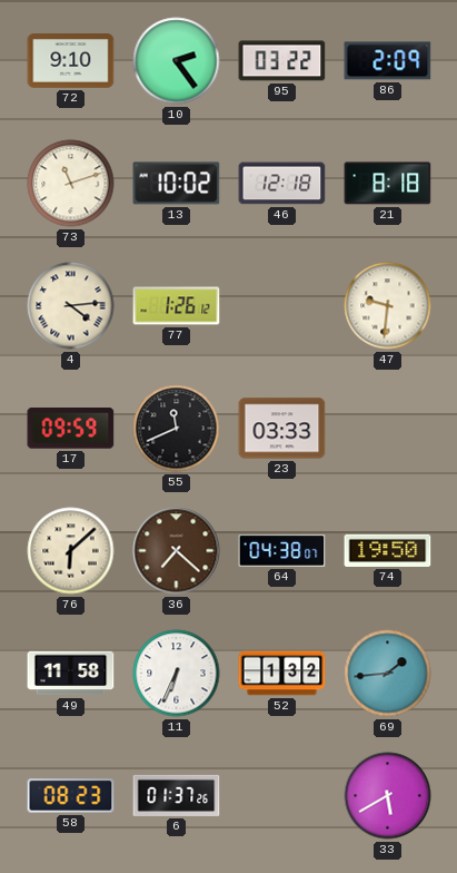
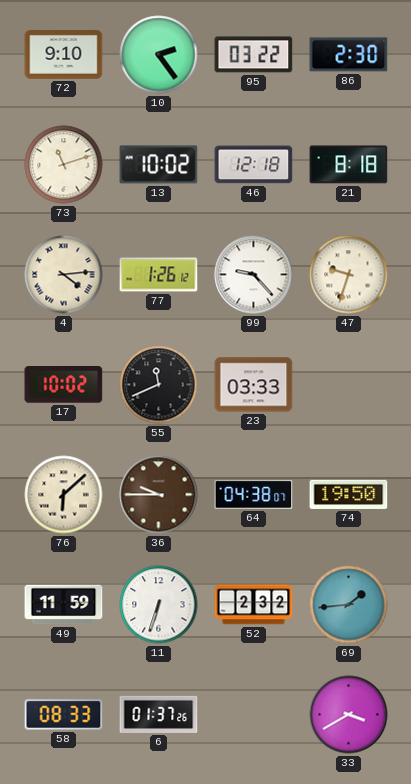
86: 2:09 -> 2:30 (349, 55)
99: none -> 9:23 (254, 275)
47: 9:31 -> 9:33 (349, 275)
17: 09:59 -> 10:02 (64, 385)
36: 7:22 -> 9:45 (159, 495)
49: 11:58 -> 11:59 (64, 605)
11: 6:34 -> 6:33 (159, 605)
52: 1:32 -> 2:32 (254, 605)
58: 08:23 -> 08:33 (64, 715)
33: 5:40 -> 3:40 (349, 715)
